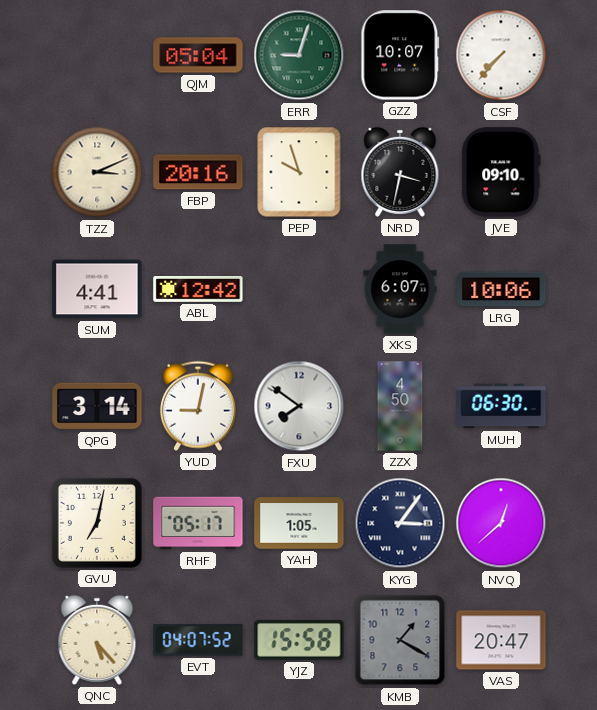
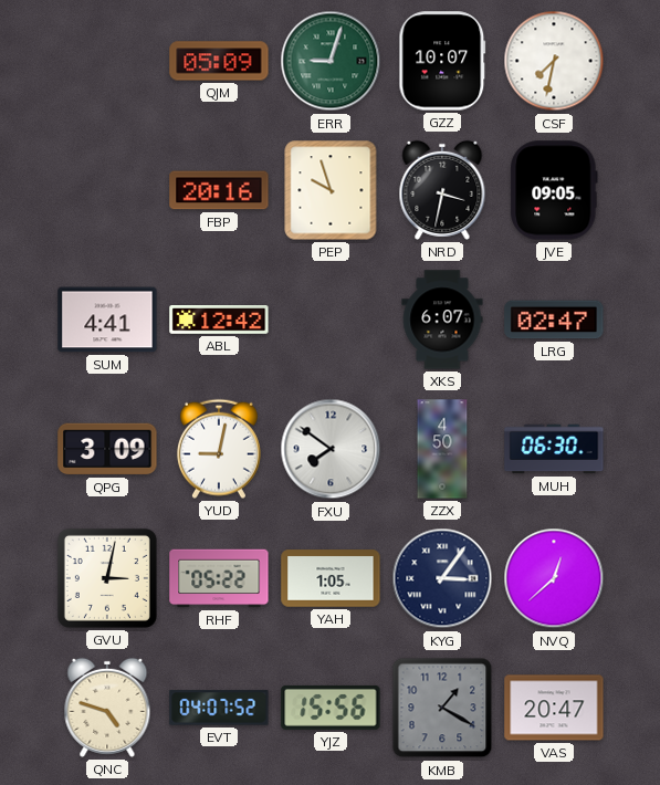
QJM: 05:04 -> 05:09 (219, 61)
CSF: 7:37 -> 7:32 (554, 61)
TZZ: 3:11 -> none (97, 172)
JVE: 09:10 -> 09:05 (554, 190)
LRG: 10:06 -> 02:47 (554, 320)
QPG: 3:14 -> 3:09 (107, 449)
GVU: 7:02 -> 3:02 (107, 578)
RHF: 05:17 -> 05:22 (219, 578)
QNC: 5:23 -> 4:48 (107, 708)
YJZ: 15:58 -> 15:56 (331, 708)
